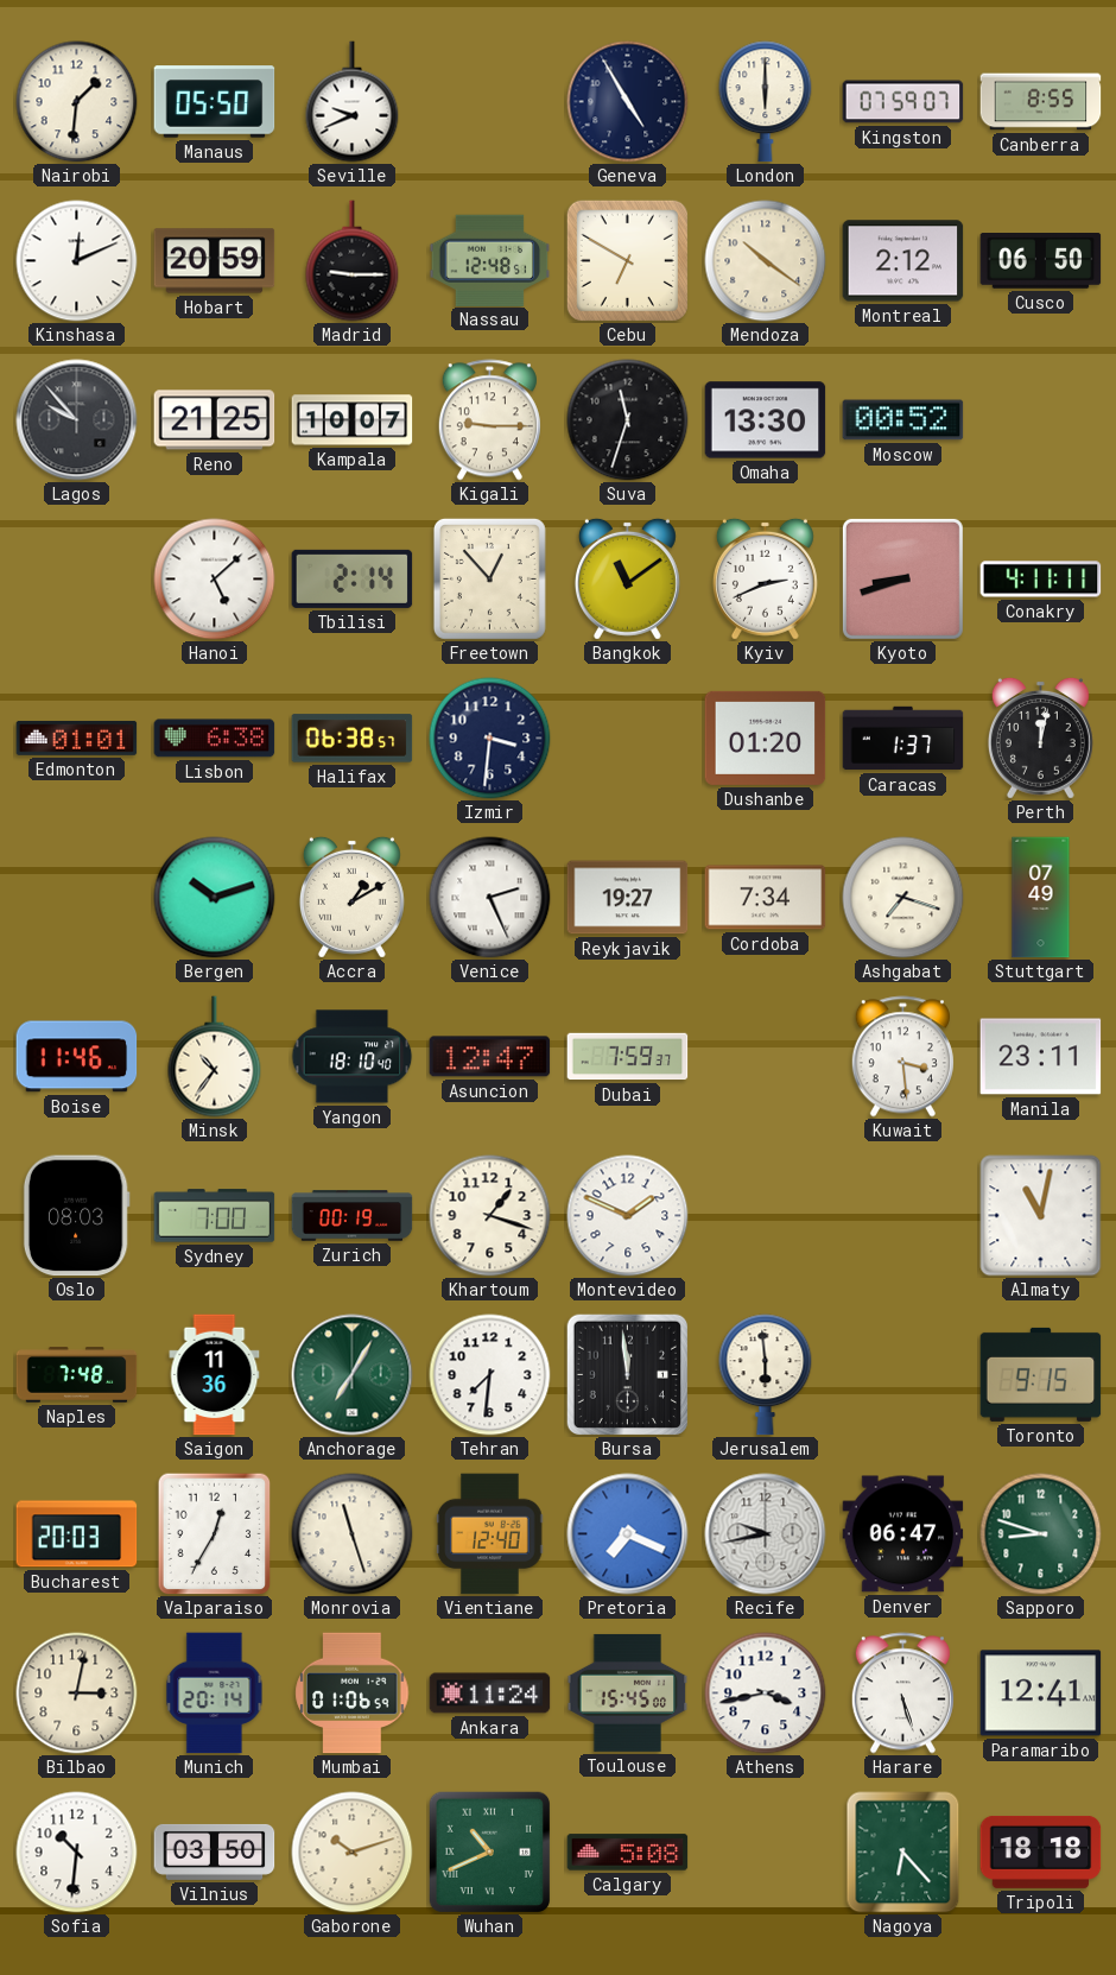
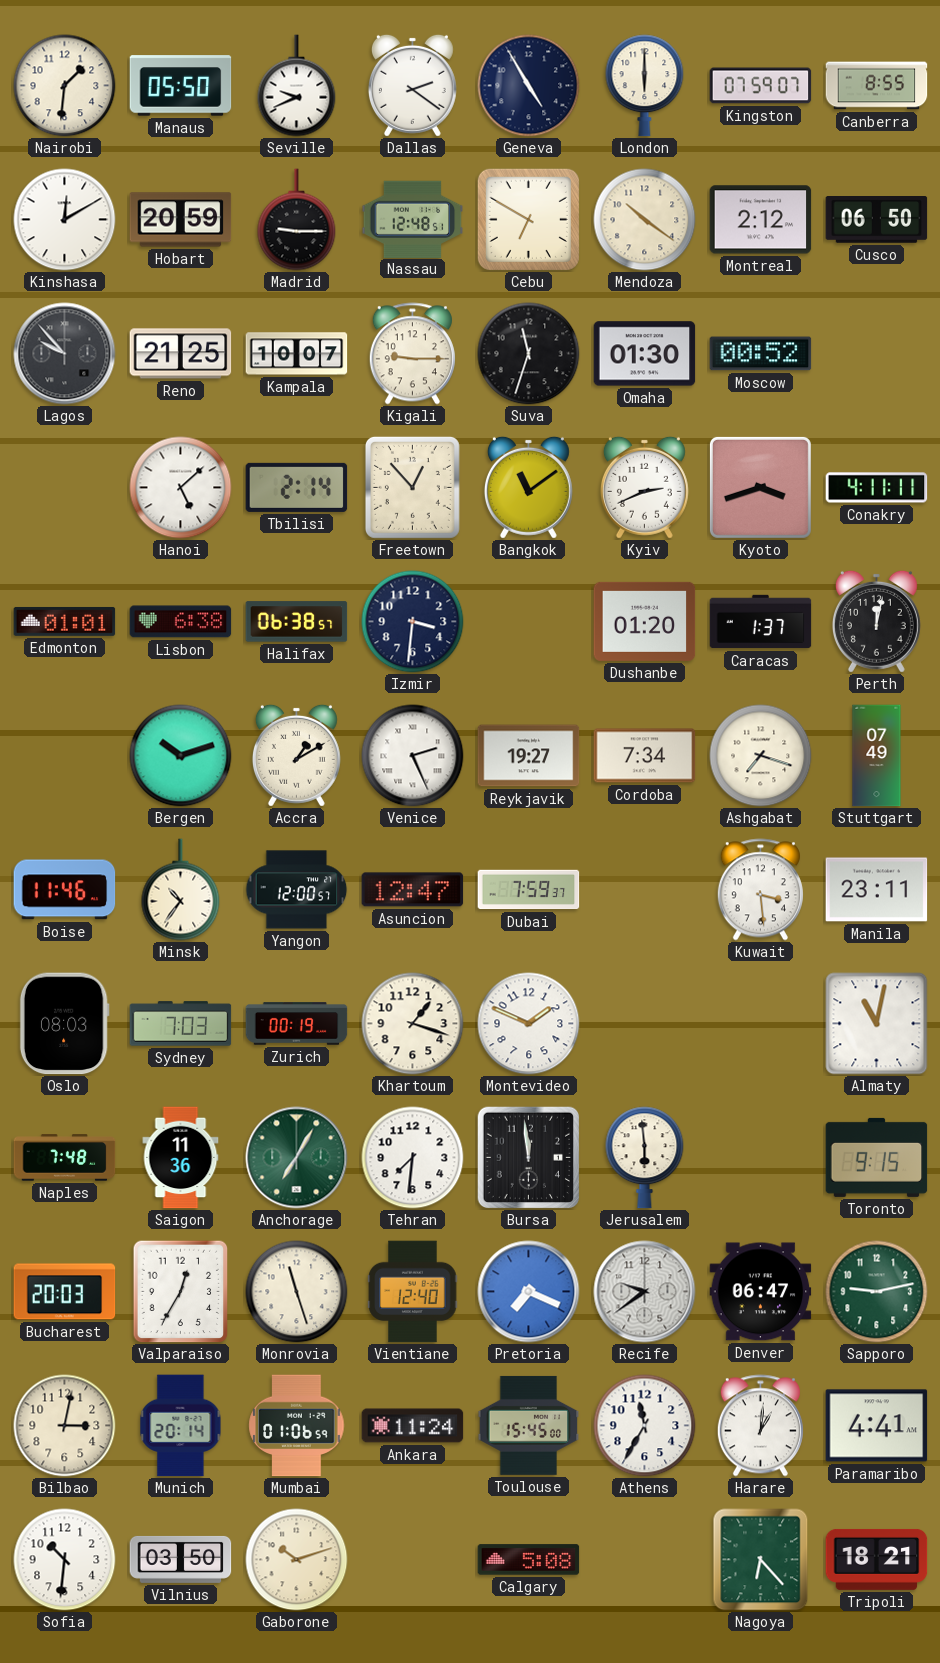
Dallas: none -> 2:21 (412, 85)
Kinshasa: 12:11 -> 12:10 (65, 220)
Omaha: 13:30 -> 01:30 (645, 354)
Kyoto: 8:42 -> 3:42 (760, 487)
Yangon: 18:10 -> 12:00 (297, 890)
Sydney: 7:00 -> 7:03 (181, 1024)
Recife: 9:43 -> 9:39 (645, 1292)
Sapporo: 8:48 -> 9:13 (877, 1292)
Athens: 3:43 -> 11:35 (645, 1426)
Harare: 5:27 -> 1:01 (760, 1426)
Paramaribo: 12:41 -> 4:41 (877, 1426)
Wuhan: 10:41 -> none (489, 1851)
Tripoli: 18:18 -> 18:21 (877, 1559)
